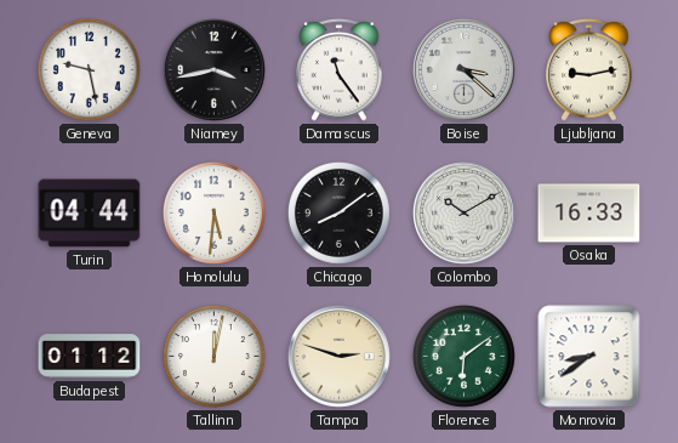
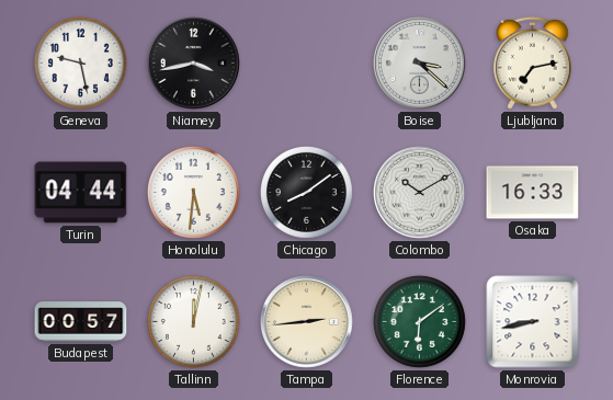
Damascus: 11:24 -> none (340, 70)
Ljubljana: 9:13 -> 7:13 (533, 64)
Budapest: 01:12 -> 00:57 (81, 322)
Tampa: 2:48 -> 2:44 (307, 322)
Monrovia: 8:39 -> 8:43 (533, 322)
